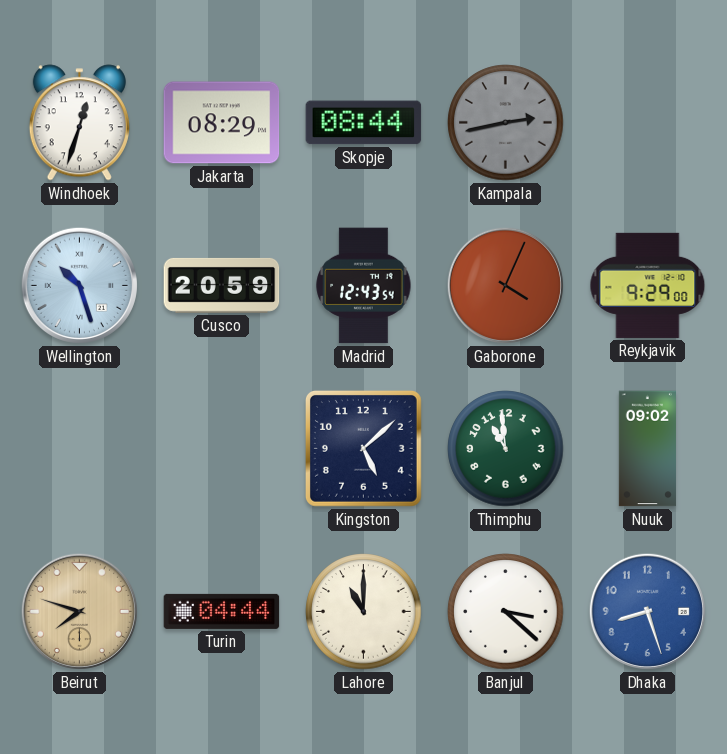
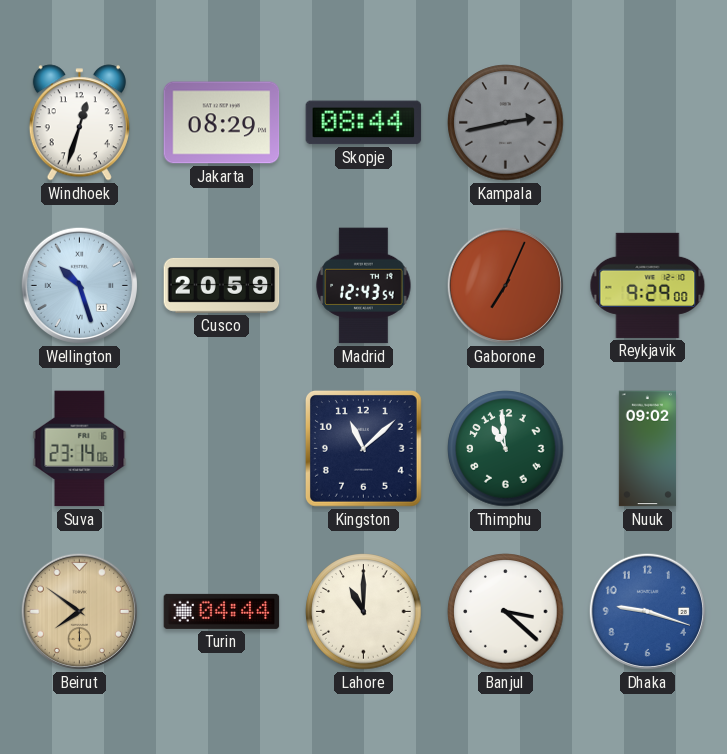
Gaborone: 4:04 -> 7:04 (505, 285)
Suva: none -> 23:14 (80, 449)
Kingston: 5:08 -> 11:08 (363, 448)
Beirut: 7:48 -> 7:51 (79, 611)
Dhaka: 8:27 -> 9:18 (647, 611)
